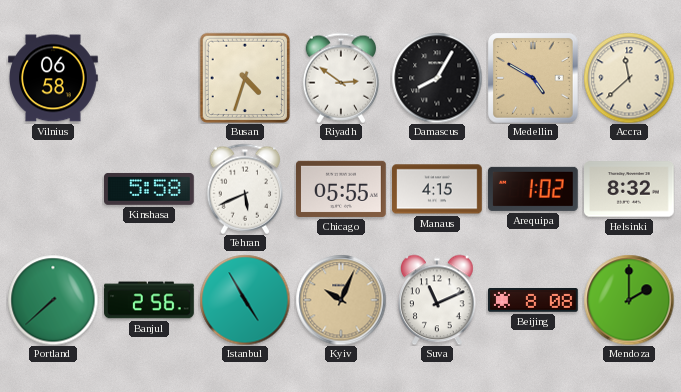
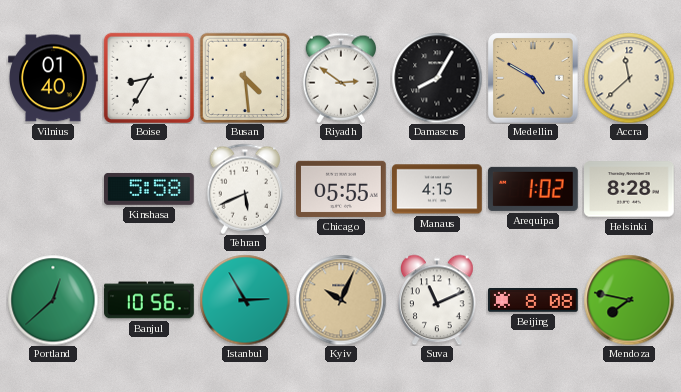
Vilnius: 06:58 -> 01:40 (54, 78)
Boise: none -> 8:35 (148, 77)
Busan: 4:33 -> 4:29 (244, 77)
Helsinki: 8:32 -> 8:28 (630, 189)
Portland: 7:38 -> 12:38 (53, 300)
Banjul: 2:56 -> 10:56 (150, 300)
Istanbul: 4:55 -> 2:55 (245, 300)
Mendoza: 2:00 -> 7:47 (629, 300)
